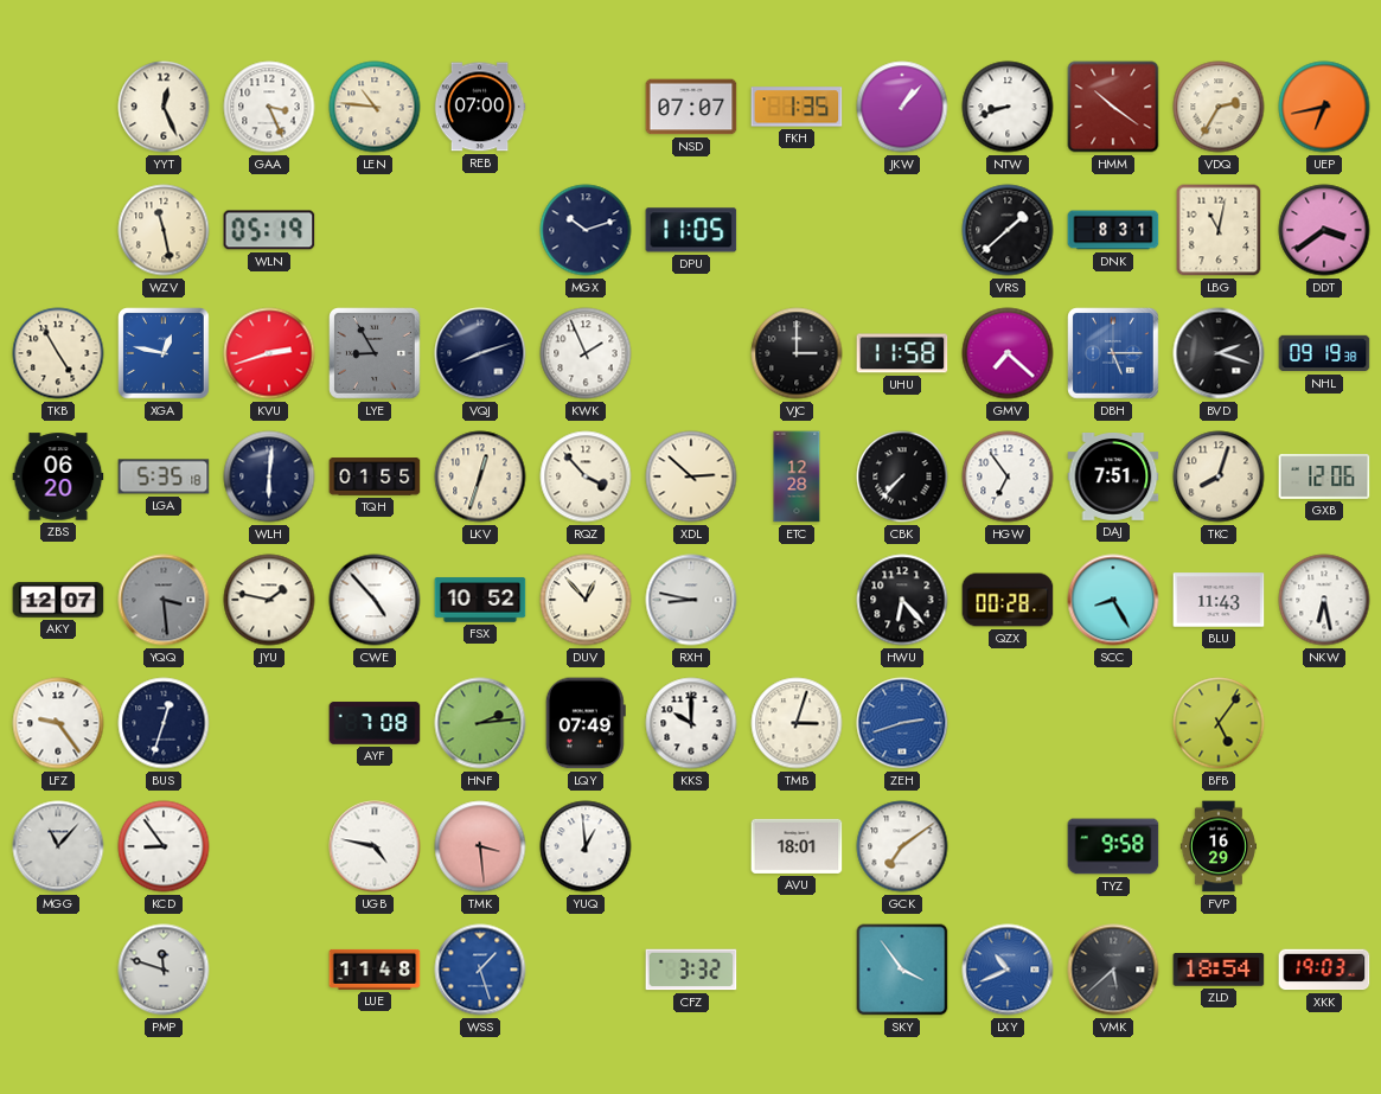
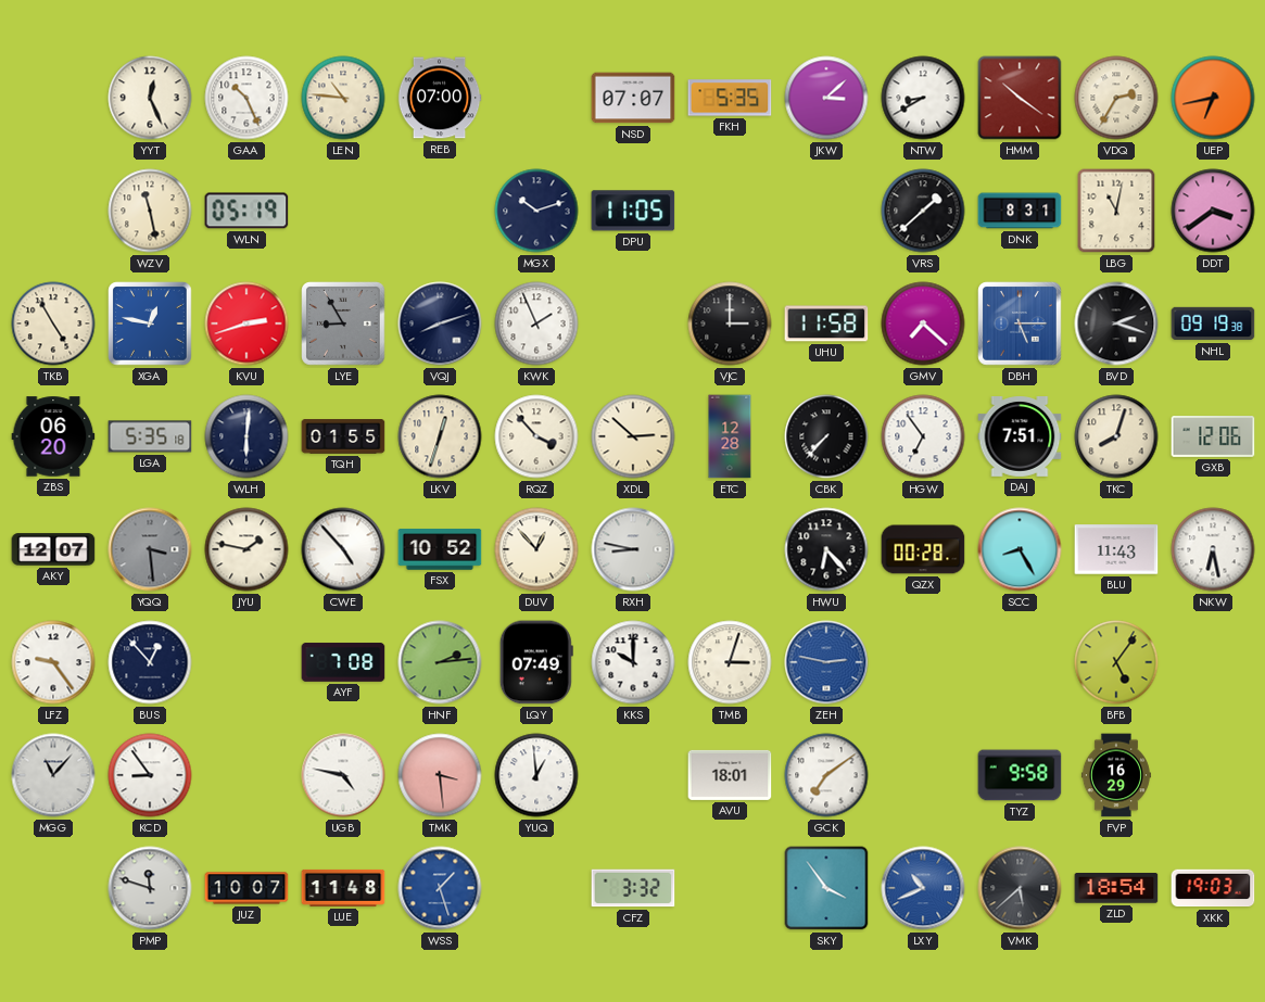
GAA: 3:26 -> 10:26 (246, 98)
FKH: 1:35 -> 5:35 (730, 98)
JKW: 1:07 -> 3:08 (826, 98)
NTW: 8:42 -> 8:40 (923, 98)
BUS: 12:33 -> 12:53 (150, 662)
ZEH: 2:42 -> 2:47 (826, 662)
JUZ: none -> 10:07 (246, 888)
